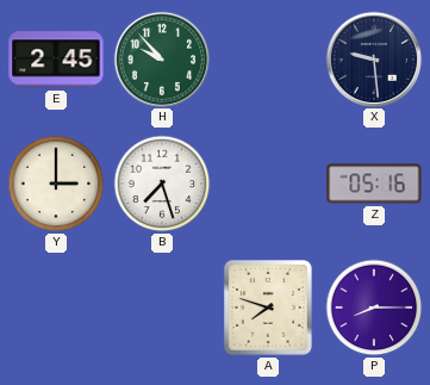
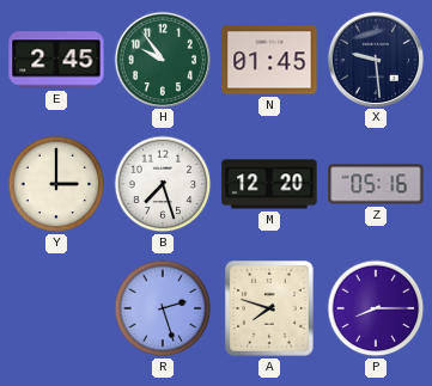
H: 9:53 -> 9:54 (162, 59)
N: none -> 01:45 (269, 60)
M: none -> 12:20 (269, 184)
R: none -> 2:27 (163, 308)
